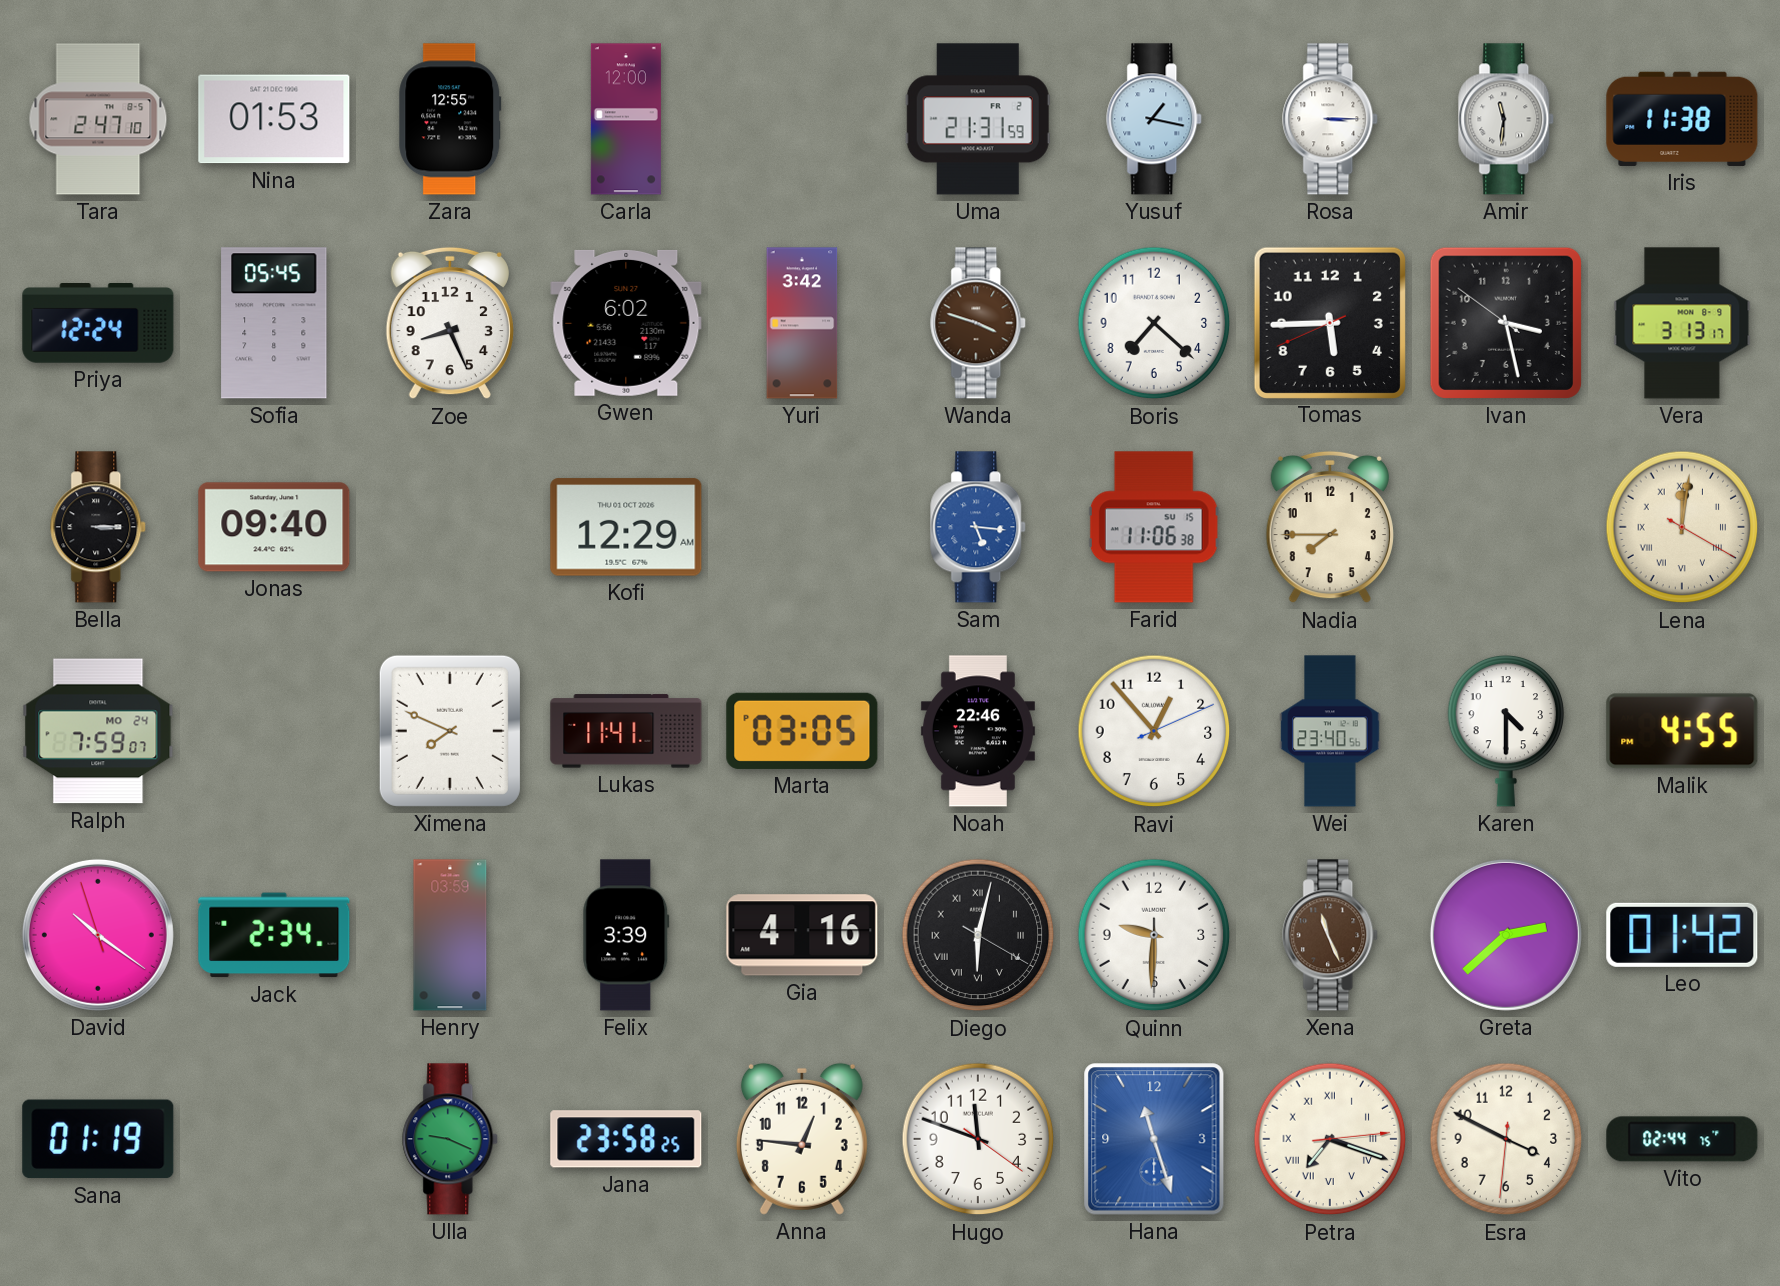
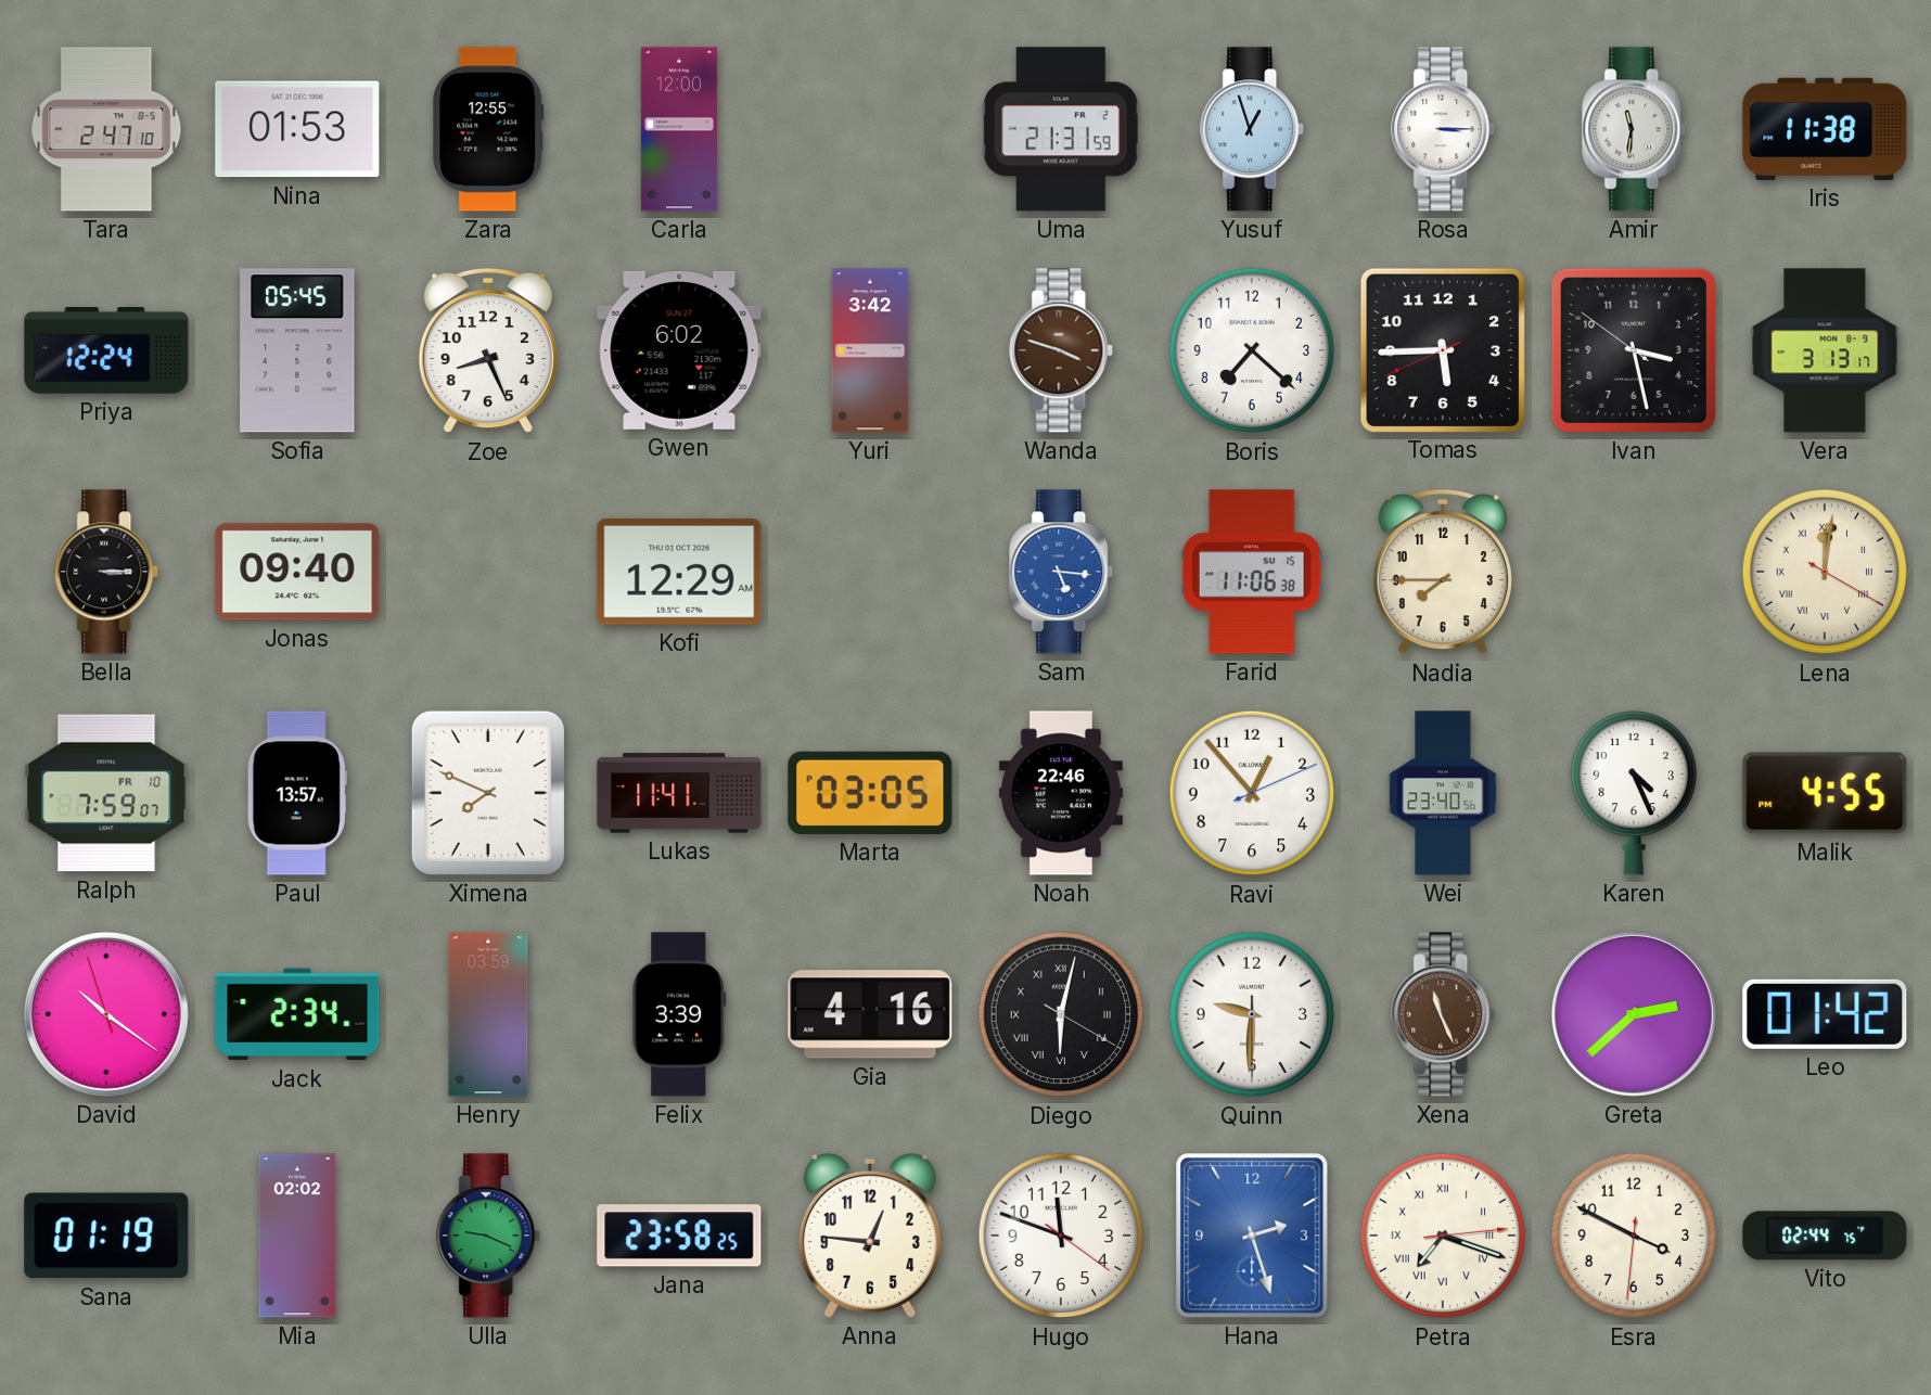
Yusuf: 1:17 -> 12:57 (1253, 129)
Ralph date: MO 24 -> FR 10 (106, 793)
Paul: none -> 13:57 (297, 793)
Karen: 4:30 -> 4:26 (1634, 793)
Mia: none -> 02:02 (297, 1236)
Hana: 11:27 -> 2:27 (1252, 1236)
